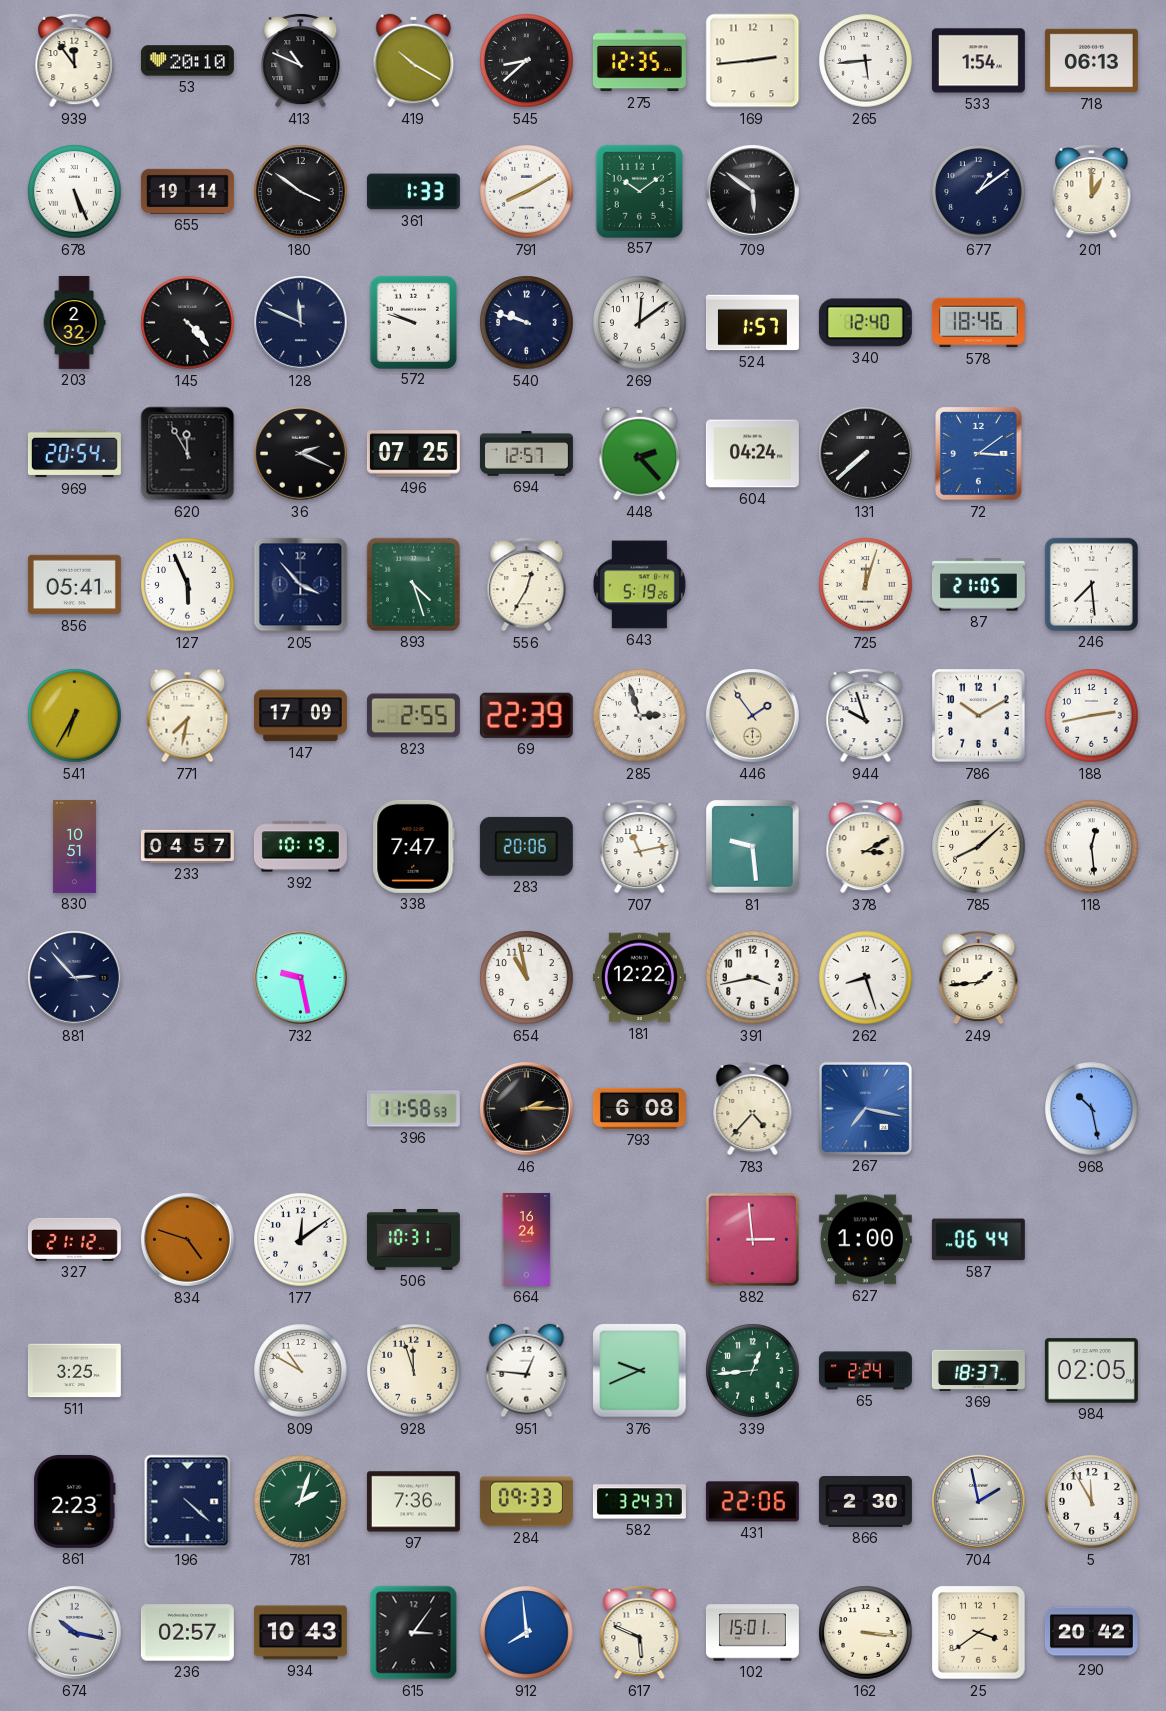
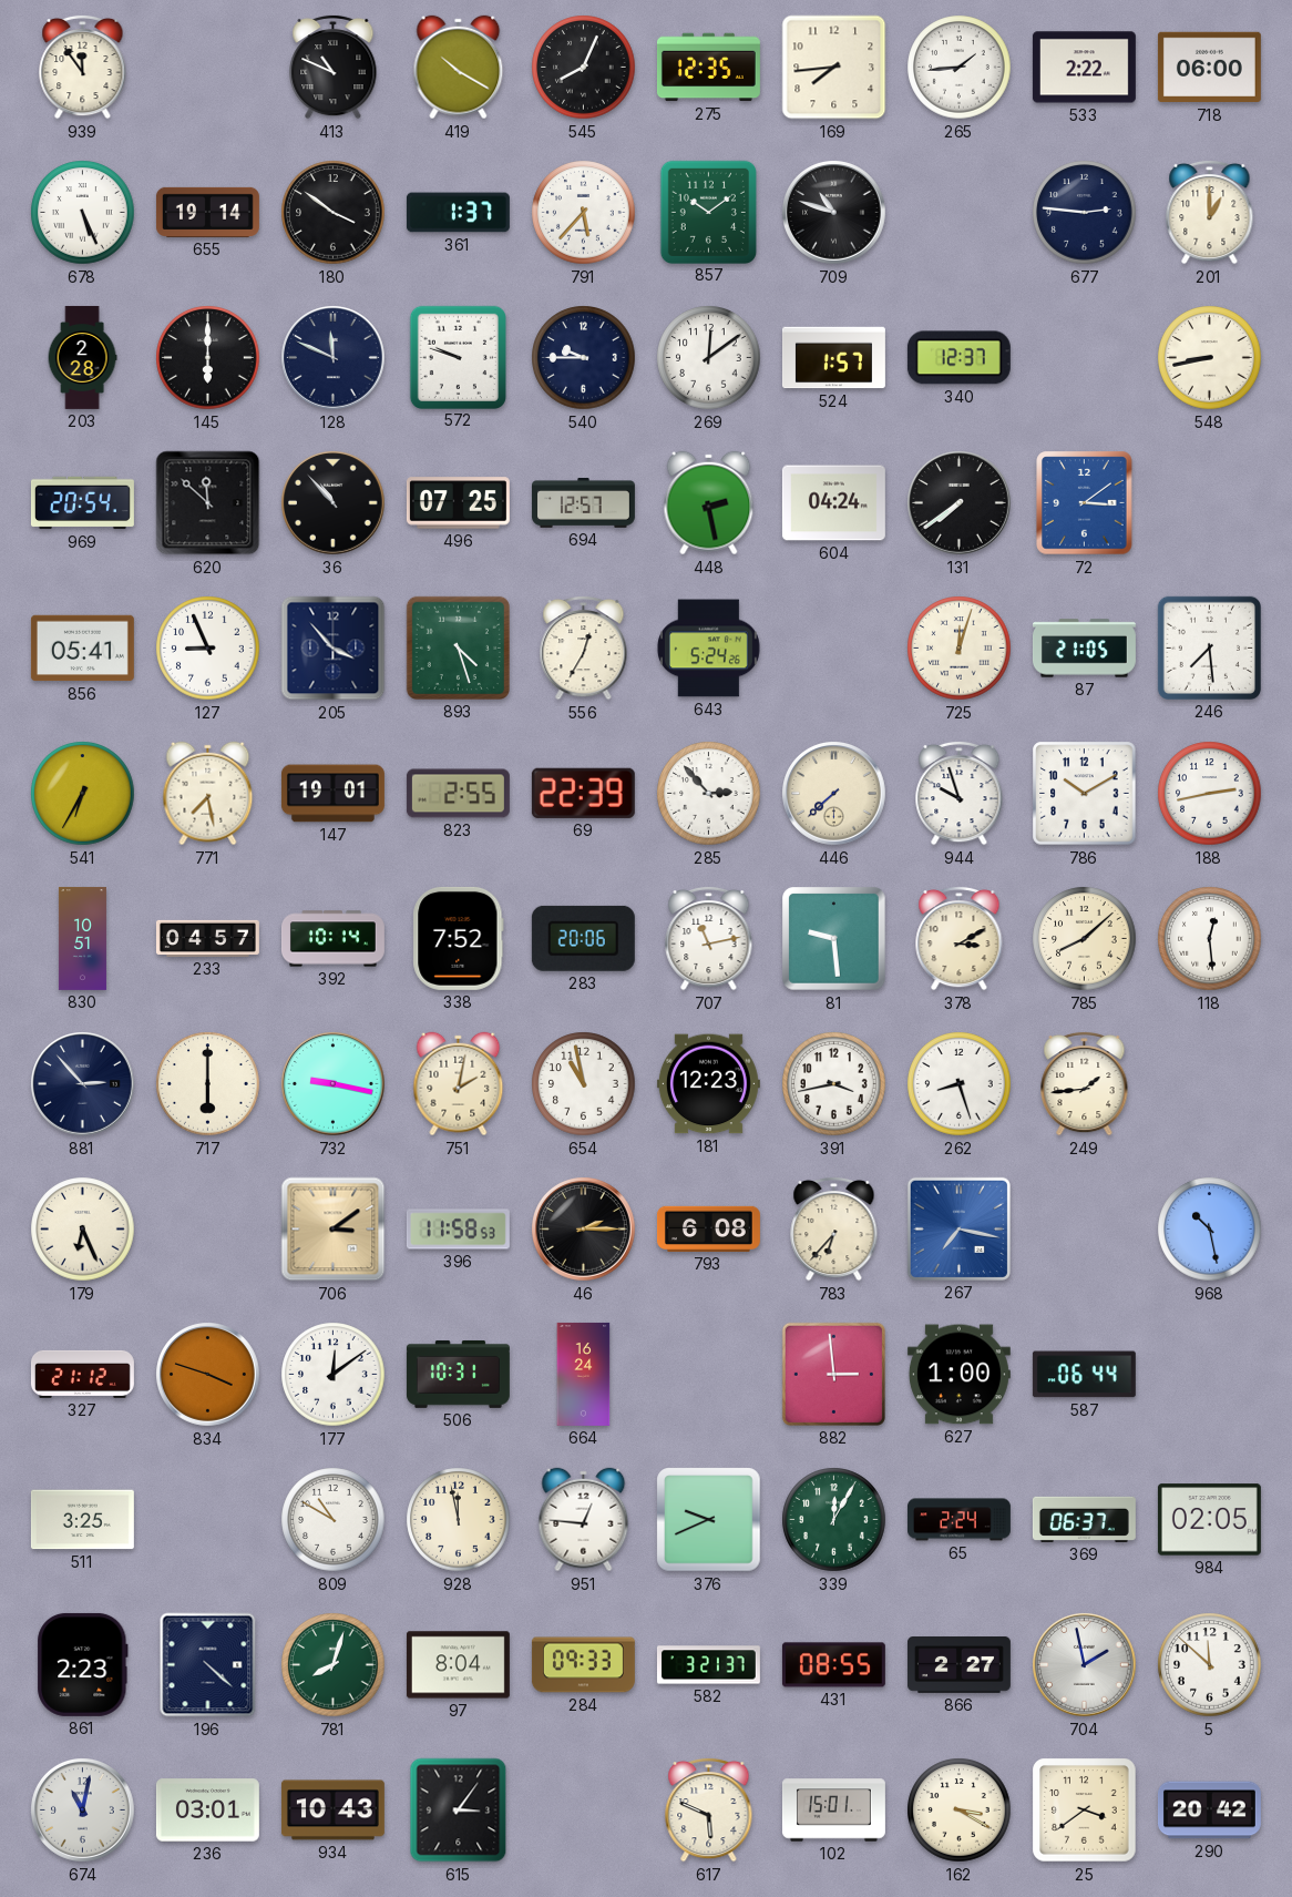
53: 20:10 -> none (187, 61)
545: 8:38 -> 8:04 (584, 68)
169: 2:44 -> 7:44 (834, 68)
265: 5:44 -> 1:44 (960, 68)
533: 1:54 -> 2:22 (1084, 68)
718: 06:13 -> 06:00 (1209, 68)
361: 1:33 -> 1:37 (458, 213)
791: 8:10 -> 5:37 (584, 213)
709: 5:51 -> 10:48 (834, 213)
677: 1:09 -> 2:46 (1085, 213)
203: 2:32 -> 2:28 (82, 357)
145: 4:23 -> 6:00 (208, 358)
540: 9:48 -> 9:45 (584, 358)
340: 12:40 -> 12:37 (958, 358)
578: 18:46 -> none (978, 323)
548: none -> 8:43 (1210, 358)
620: 11:55 -> 11:52 (208, 503)
36: 2:19 -> 10:53 (334, 503)
448: 2:23 -> 2:28 (709, 503)
131: 7:38 -> 7:39 (960, 503)
127: 5:56 -> 8:56 (208, 649)
643: 5:19 -> 5:24 (708, 649)
771: 7:32 -> 7:28 (208, 794)
147: 17:09 -> 19:01 (332, 794)
285: 2:57 -> 2:53 (709, 794)
446: 1:54 -> 7:38 (834, 794)
392: 10:19 -> 10:14 (332, 939)
338: 7:47 -> 7:52 (459, 938)
717: none -> 6:00 (208, 1084)
732: 9:28 -> 9:17 (334, 1084)
751: none -> 2:02 (459, 1084)
181: 12:22 -> 12:23 (708, 1084)
179: none -> 6:26 (83, 1230)
706: none -> 3:09 (334, 1230)
783: 4:37 -> 6:37 (834, 1228)
834: 4:48 -> 3:48 (208, 1375)
928: 11:57 -> 11:58 (459, 1520)
339: 12:44 -> 12:05 (834, 1520)
369: 18:37 -> 06:37 (1084, 1519)
781: 2:03 -> 8:03 (334, 1665)
97: 7:36 -> 8:04 (458, 1665)
582: 3:24 -> 3:21 (708, 1665)
431: 22:06 -> 08:55 (833, 1665)
866: 2:30 -> 2:27 (958, 1665)
5: 11:55 -> 11:52 (1210, 1665)
674: 10:17 -> 11:02 (83, 1811)
236: 02:57 -> 03:01 (207, 1811)
912: 7:59 -> none (527, 1633)
162: 3:16 -> 3:20 (960, 1811)
